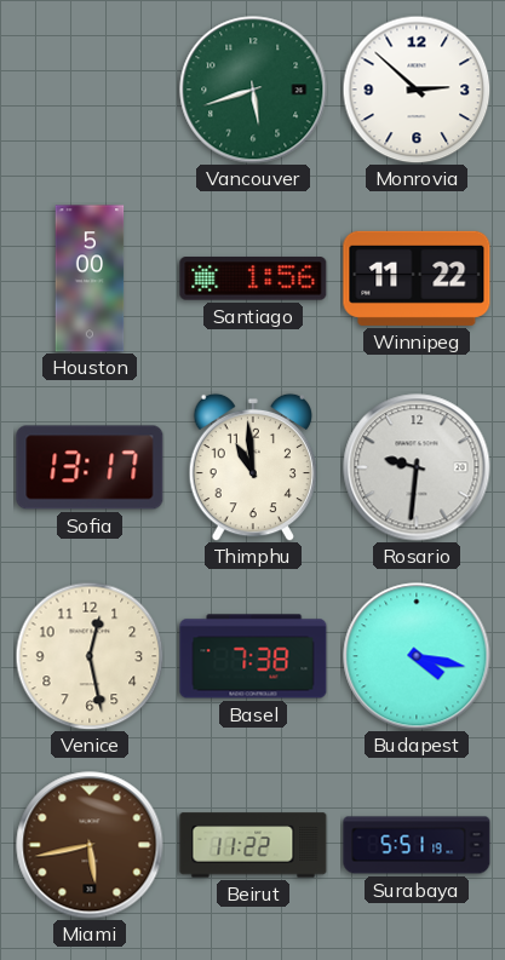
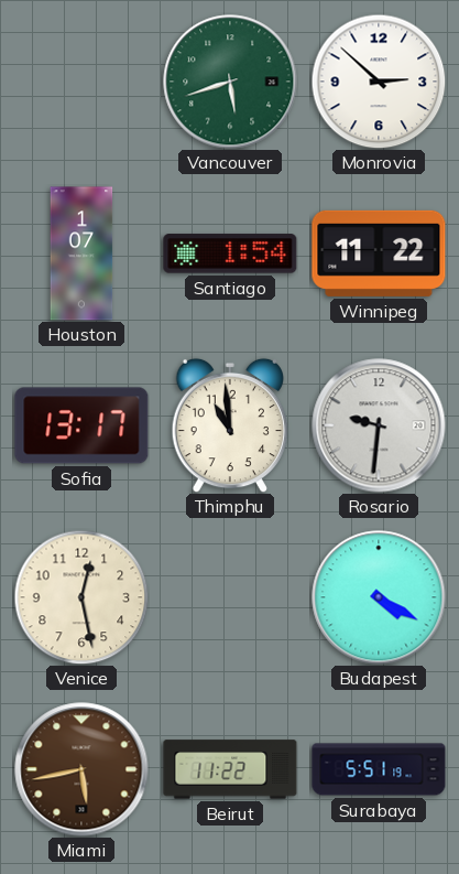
Houston: 5:00 -> 1:07 (81, 253)
Santiago: 1:56 -> 1:54 (230, 253)
Basel: 7:38 -> none (253, 656)
Budapest: 4:17 -> 4:20 (379, 597)
